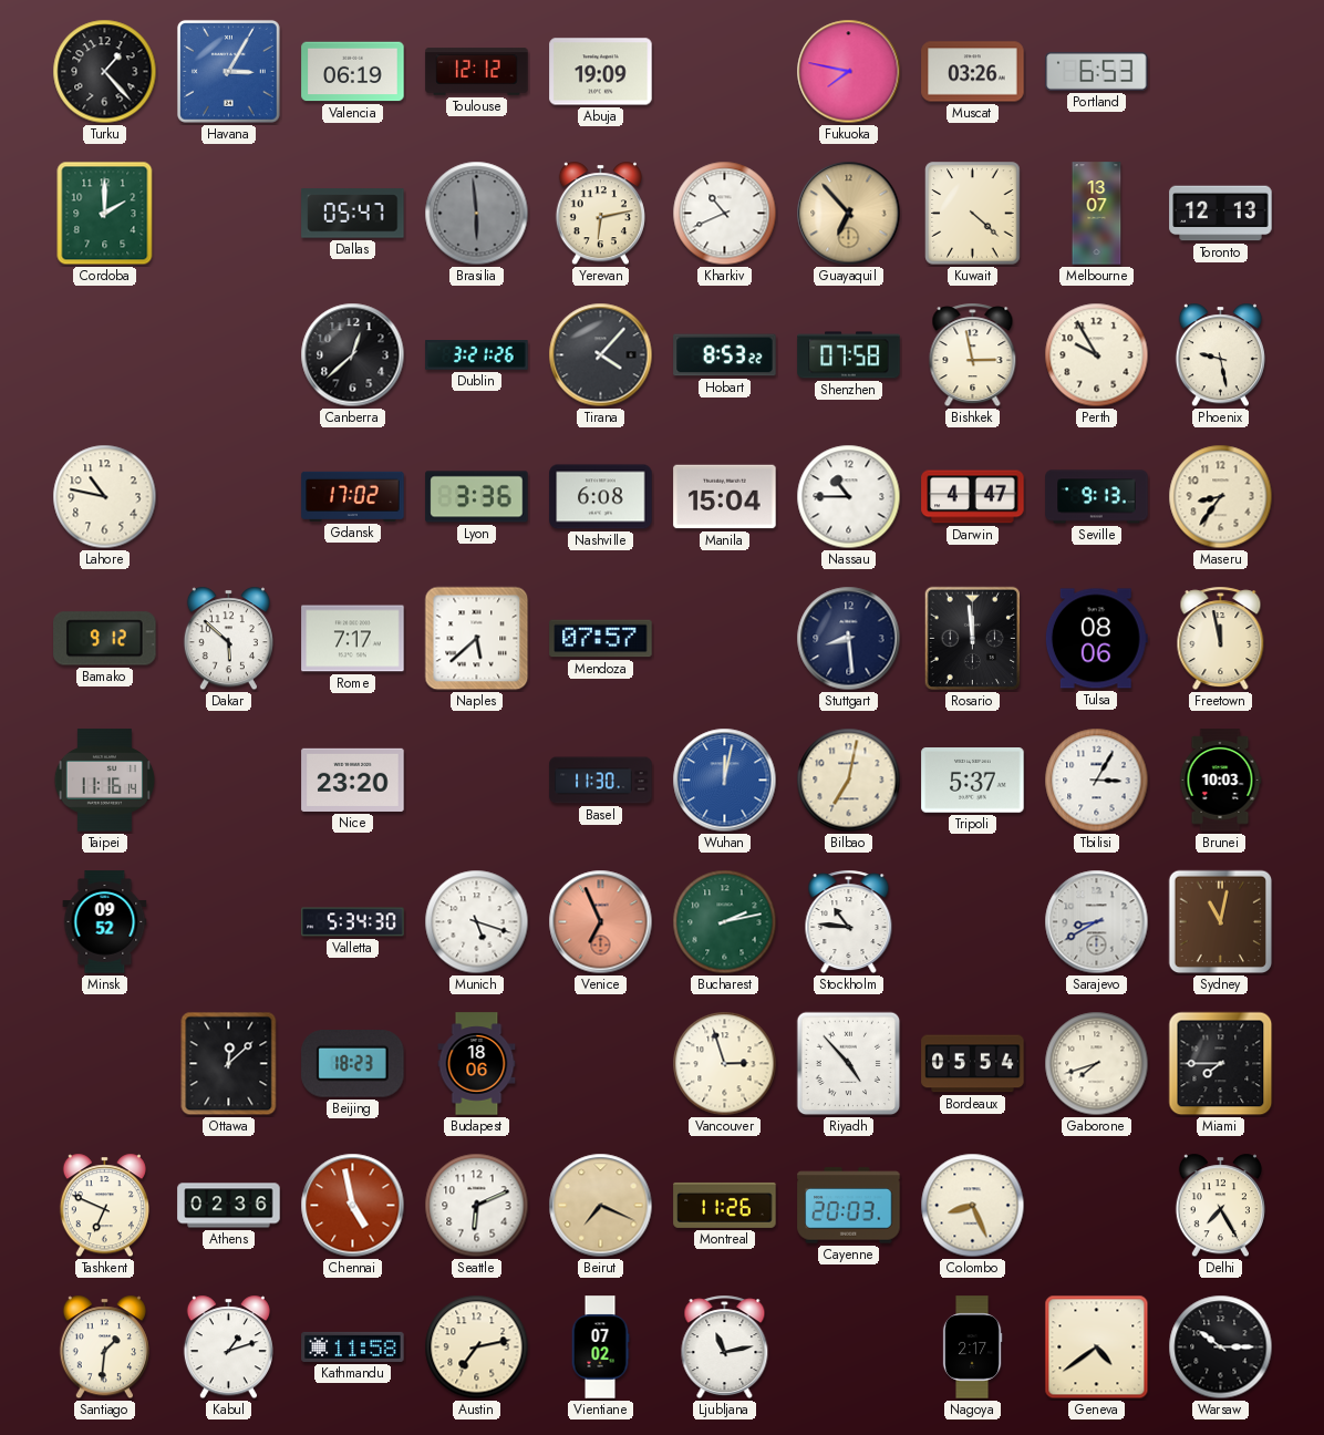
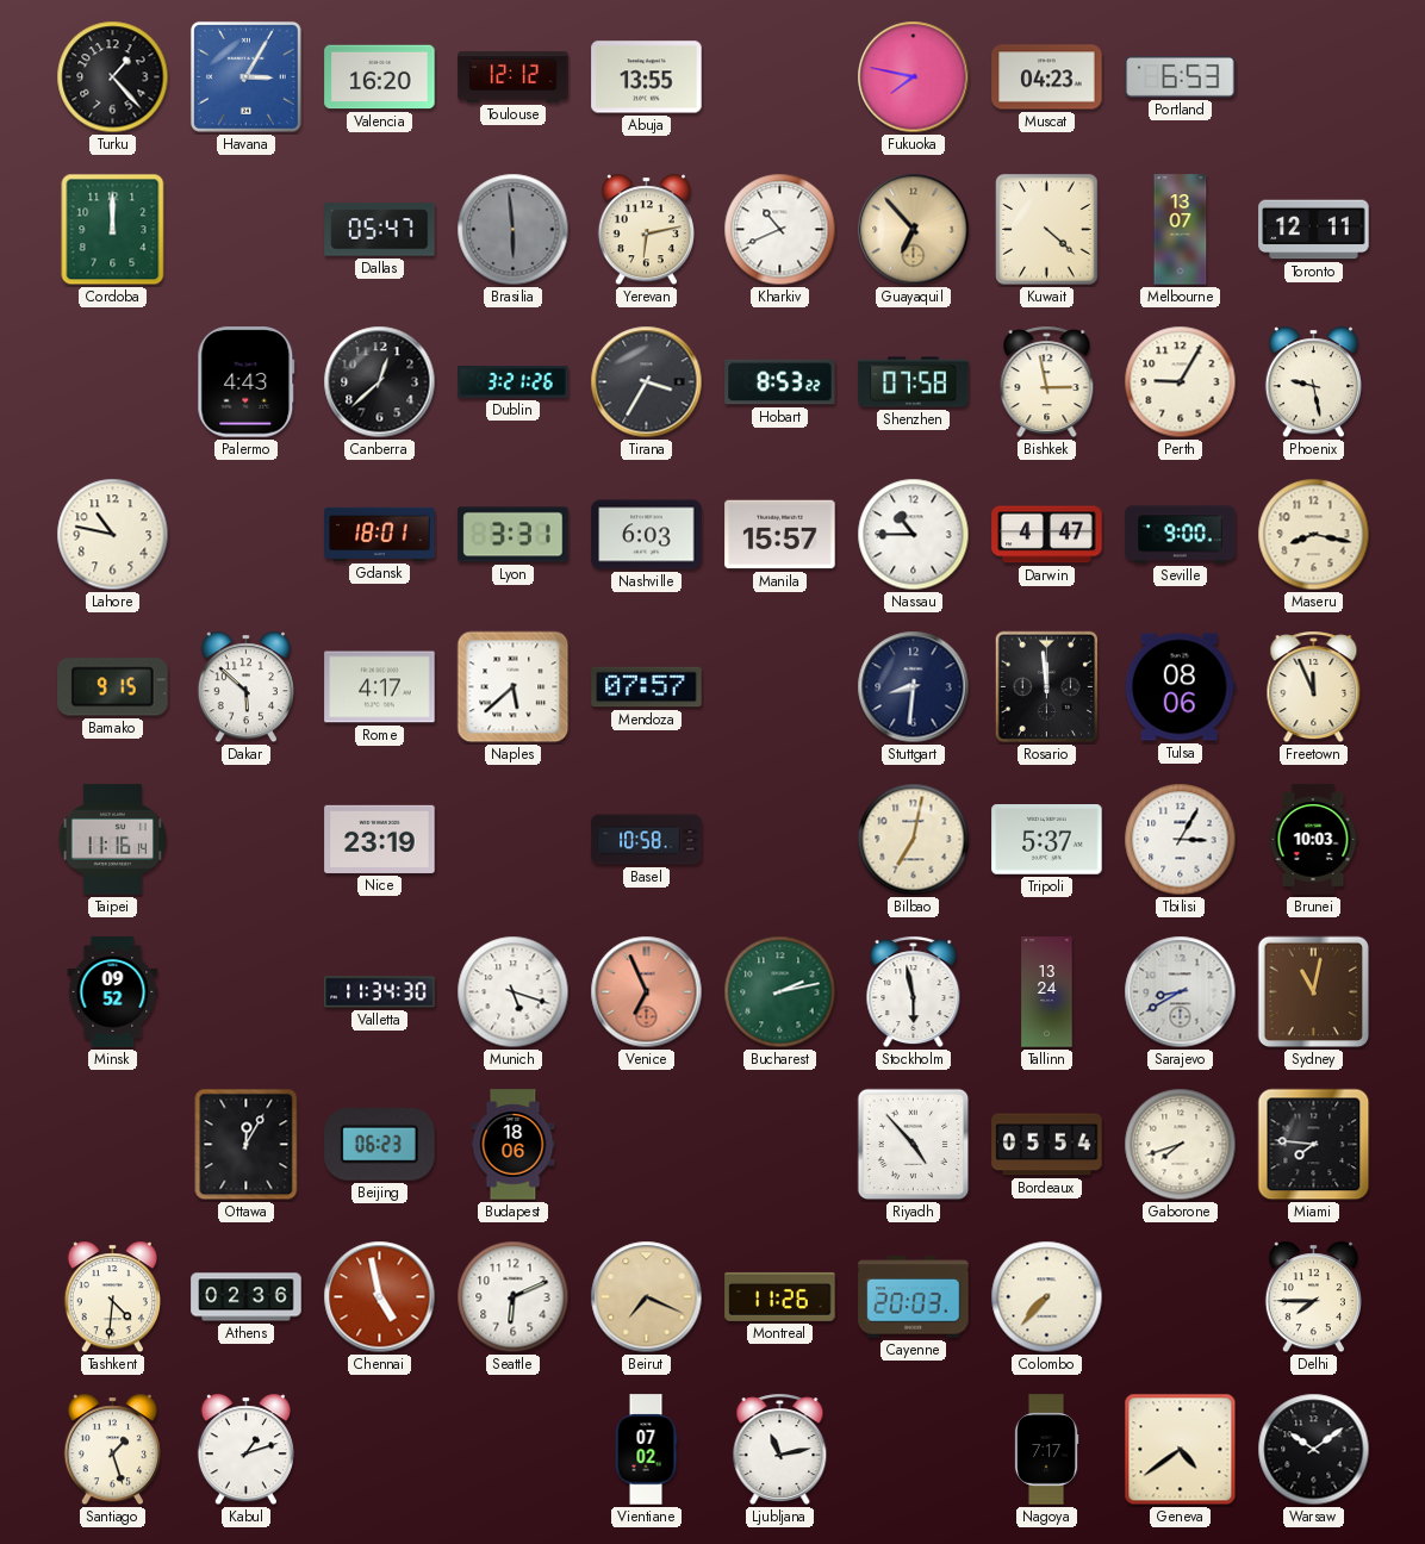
Valencia: 06:19 -> 16:20 (380, 77)
Abuja: 19:09 -> 13:55 (647, 77)
Muscat: 03:26 -> 04:23 (1047, 77)
Cordoba: 2:00 -> 12:00 (113, 230)
Toronto: 12:13 -> 12:11 (1314, 230)
Palermo: none -> 4:43 (247, 382)
Tirana: 4:07 -> 3:35 (647, 382)
Perth: 9:55 -> 9:05 (1181, 382)
Gdansk: 17:02 -> 18:01 (380, 534)
Lyon: 3:36 -> 3:31 (514, 535)
Nashville: 6:08 -> 6:03 (647, 535)
Manila: 15:04 -> 15:57 (780, 535)
Seville: 9:13 -> 9:00 (1181, 535)
Maseru: 8:36 -> 8:17 (1314, 535)
Bamako: 9:12 -> 9:15 (113, 687)
Rome: 7:17 -> 4:17 (380, 687)
Stuttgart: 8:29 -> 8:31 (914, 687)
Freetown: 11:58 -> 11:56 (1314, 687)
Nice: 23:20 -> 23:19 (380, 839)
Basel: 11:30 -> 10:58 (647, 840)
Wuhan: 12:02 -> none (725, 781)
Valletta: 5:34 -> 11:34 (380, 992)
Stockholm: 10:46 -> 5:58 (914, 992)
Tallinn: none -> 13:24 (1047, 992)
Ottawa: 12:08 -> 12:05 (247, 1145)
Beijing: 18:23 -> 06:23 (380, 1145)
Vancouver: 2:57 -> none (725, 1064)
Miami: 7:45 -> 7:46 (1314, 1145)
Tashkent: 6:49 -> 4:31 (112, 1297)
Colombo: 8:26 -> 7:37 (1047, 1297)
Delhi: 7:25 -> 7:45 (1313, 1297)
Santiago: 1:31 -> 1:27 (112, 1450)
Kathmandu: 11:58 -> none (353, 1346)
Austin: 7:13 -> none (477, 1348)
Nagoya: 2:17 -> 7:17 (1046, 1450)
Warsaw: 10:15 -> 10:09 (1314, 1450)
